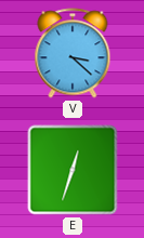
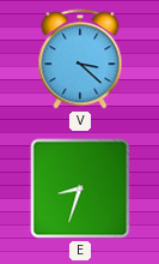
E: 12:33 -> 8:33 (80, 188)
